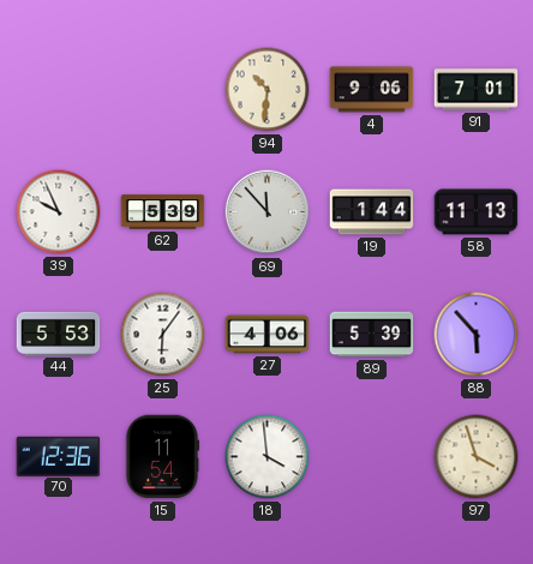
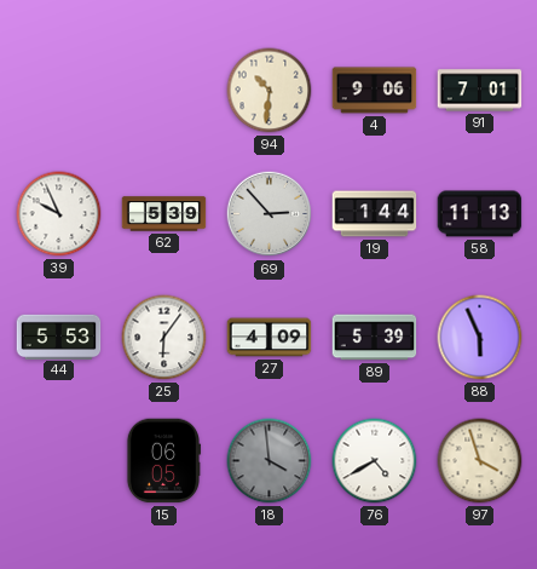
69: 11:53 -> 2:53 (270, 214)
27: 4:06 -> 4:09 (270, 338)
88: 5:53 -> 5:56 (480, 338)
70: 12:36 -> none (59, 456)
15: 11:54 -> 06:05 (163, 461)
18 dial: white -> grey (270, 461)
76: none -> 4:40 (375, 461)
